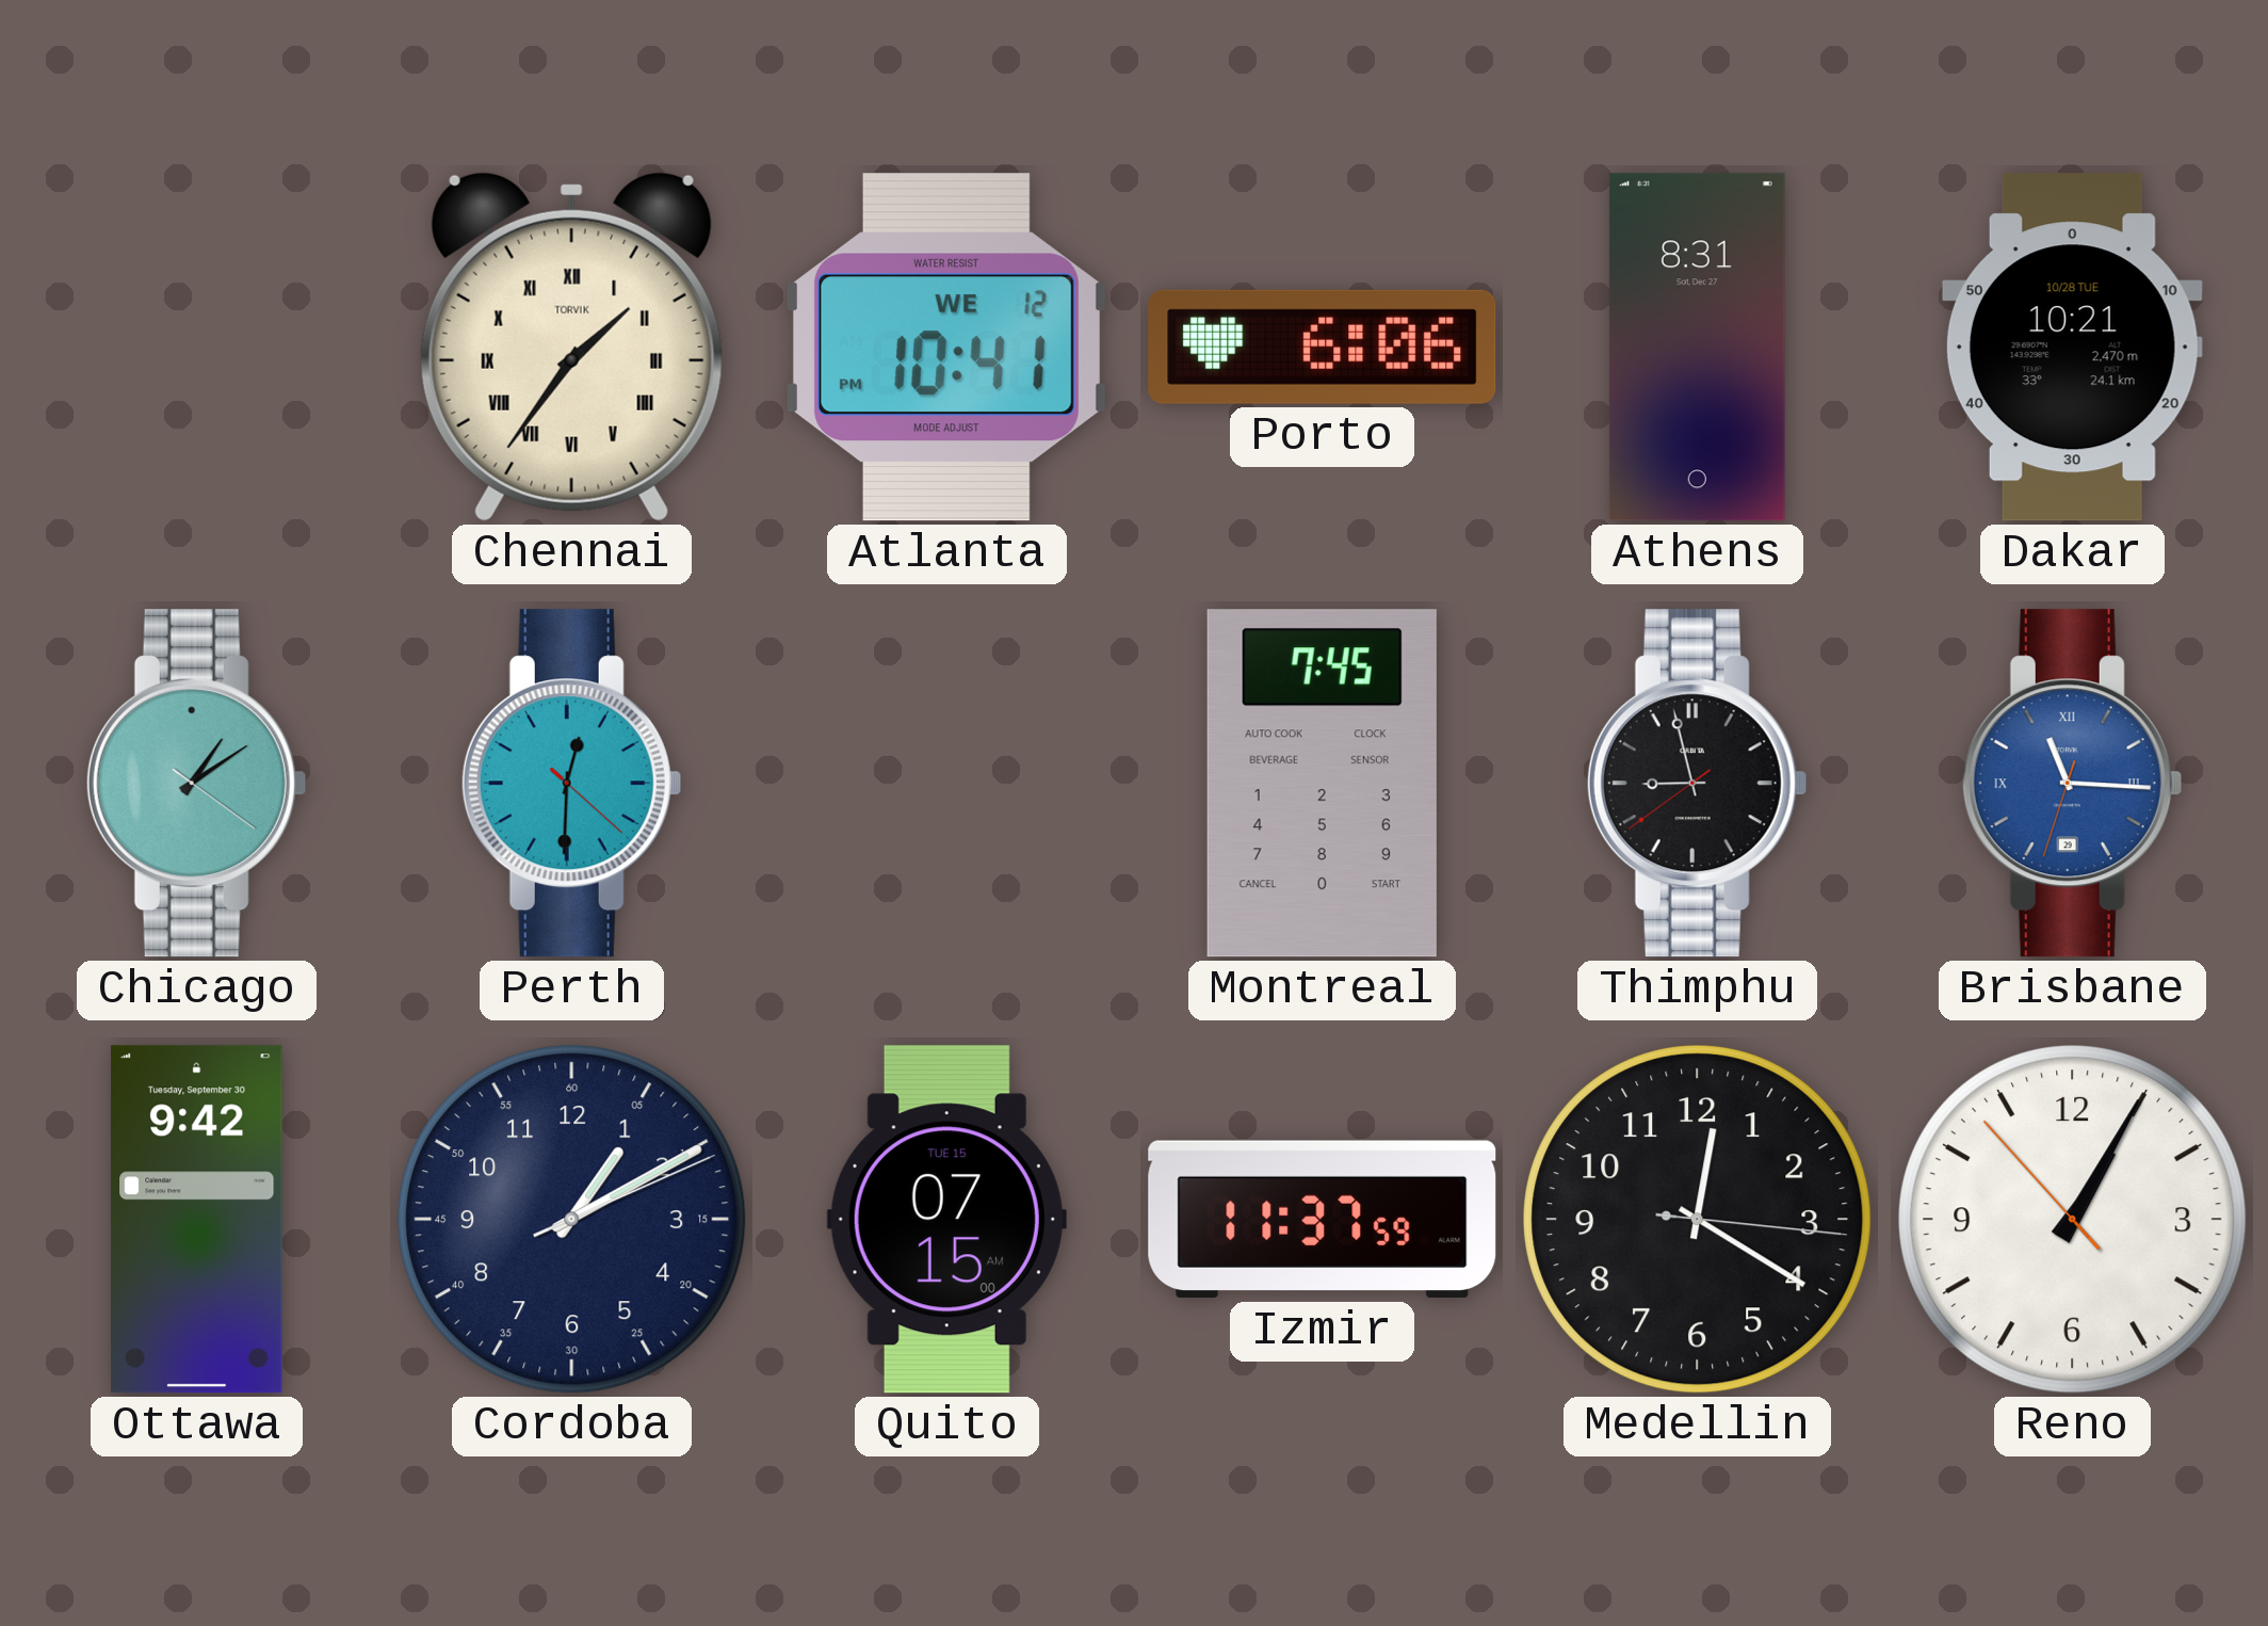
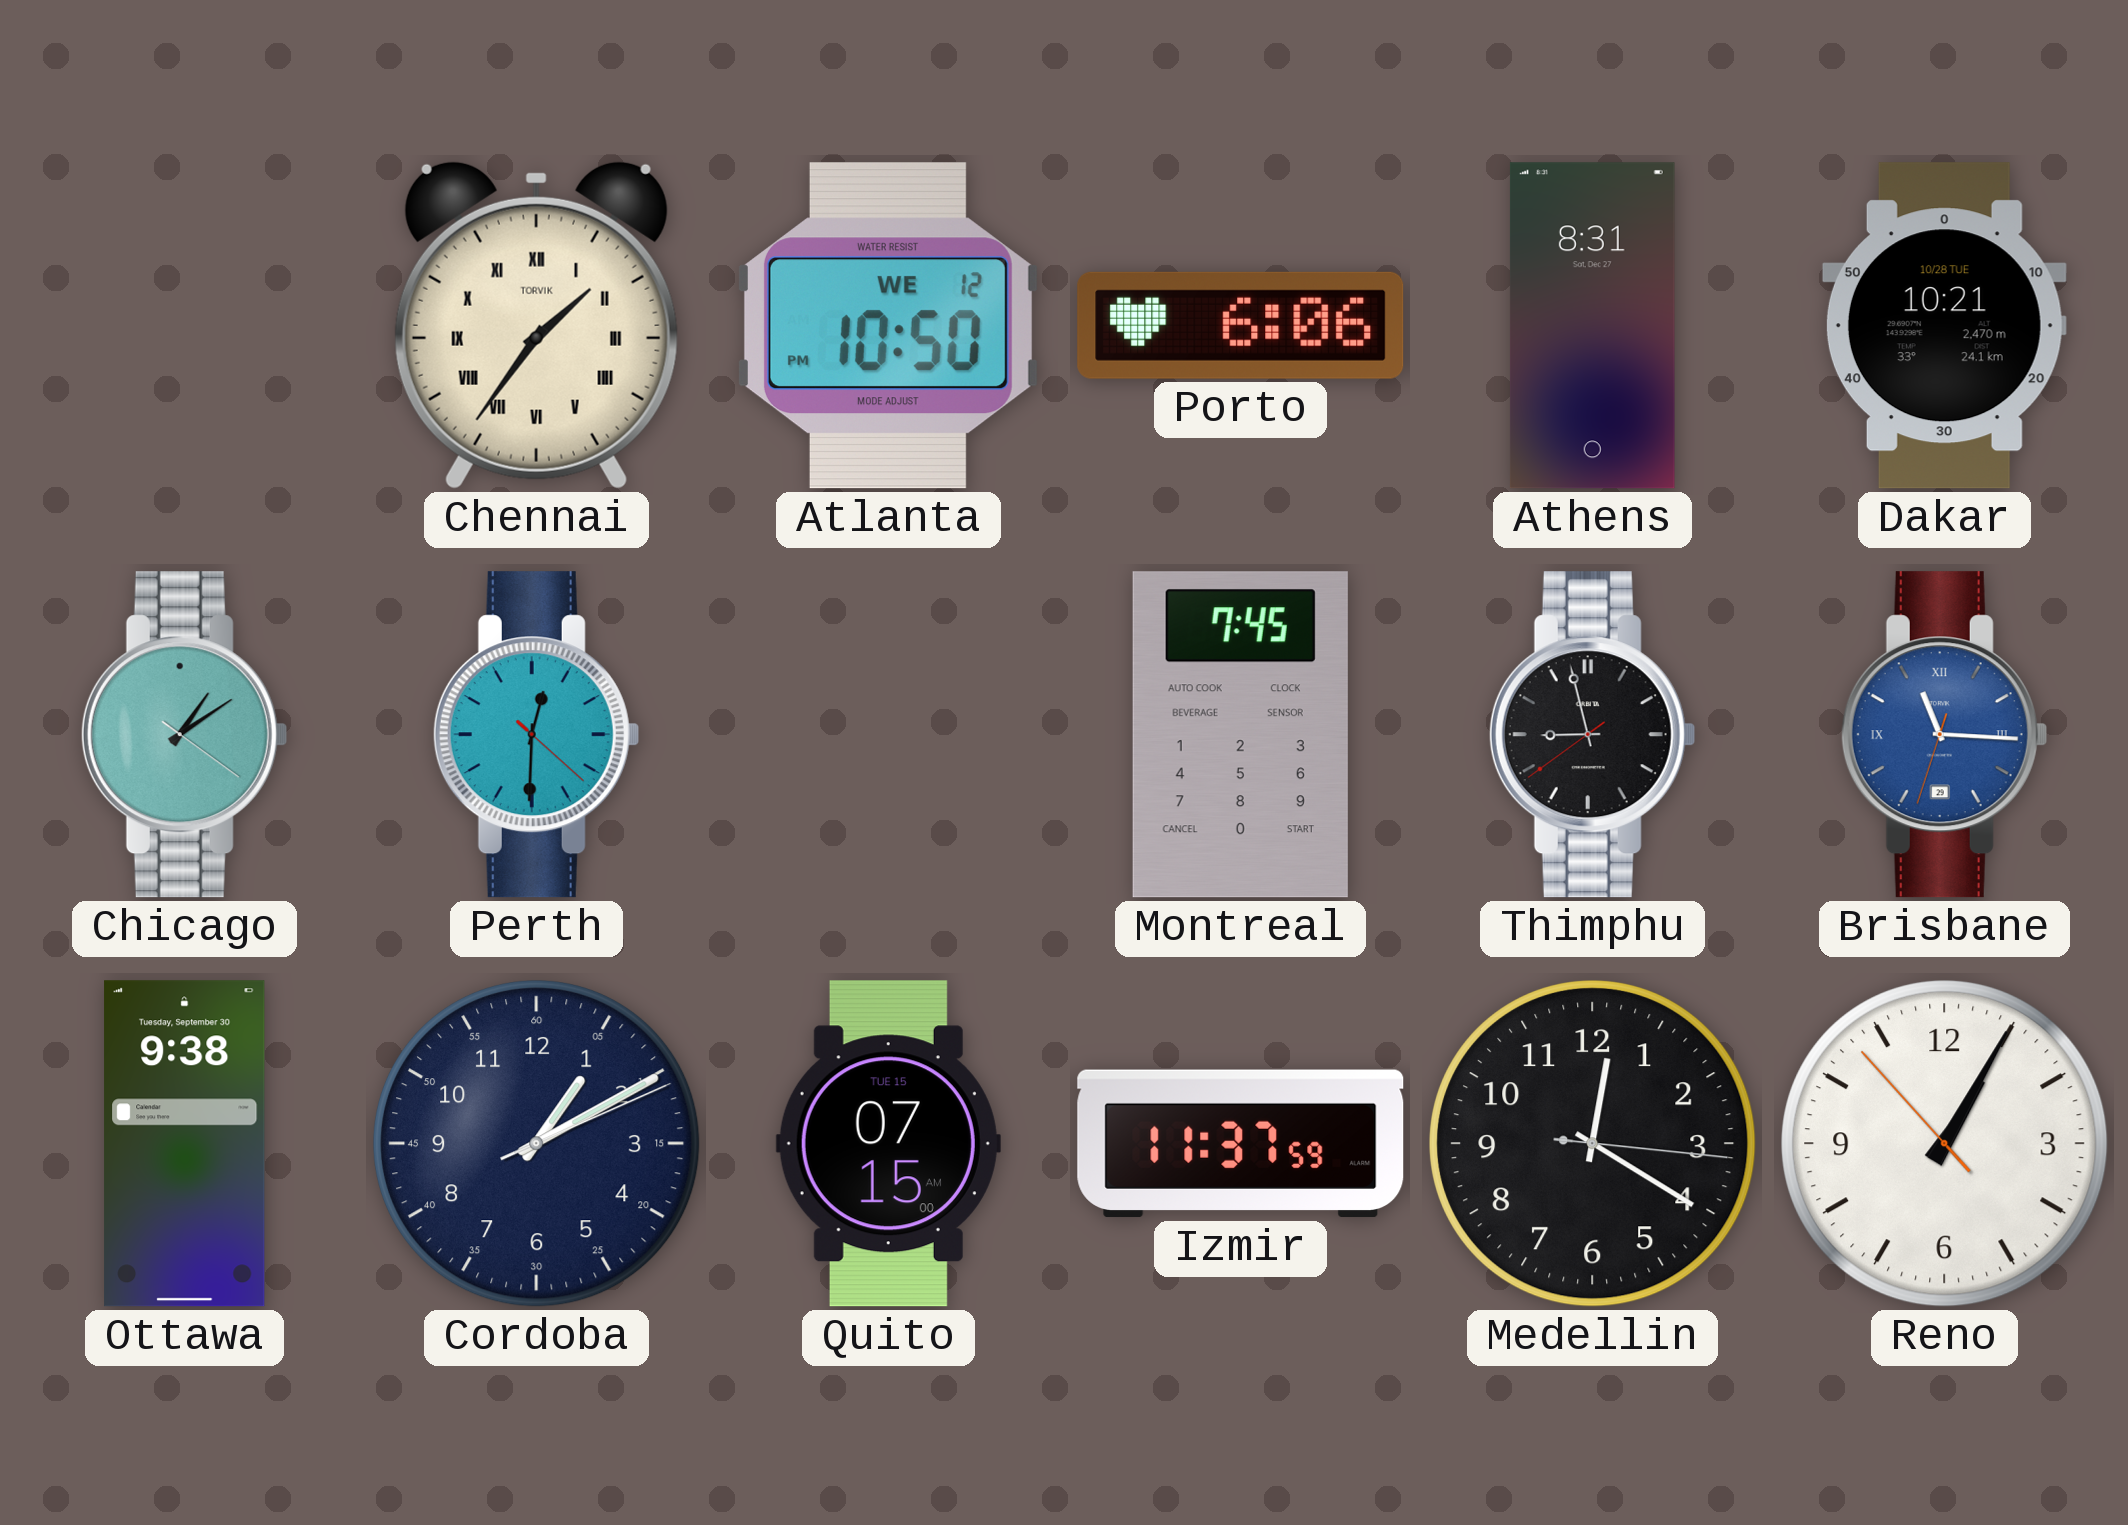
Atlanta: 10:41 -> 10:50 (888, 326)
Ottawa: 9:42 -> 9:38 (185, 1144)
